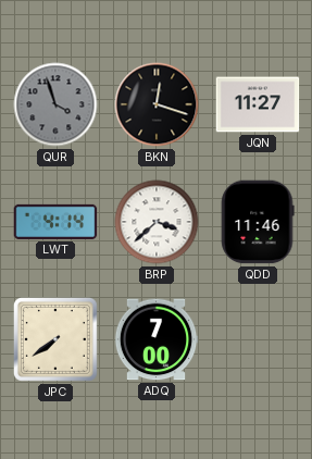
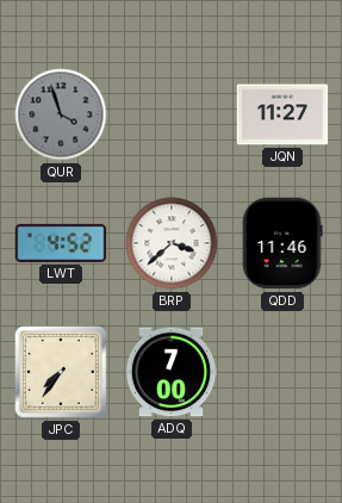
BKN: 12:18 -> none (157, 104)
LWT: 4:14 -> 4:52 (61, 243)
JPC: 7:39 -> 7:36 (61, 372)
